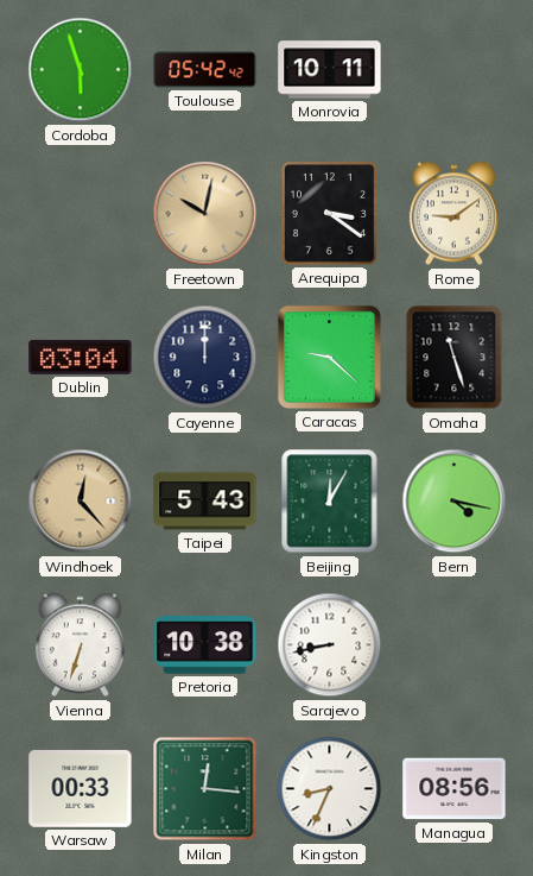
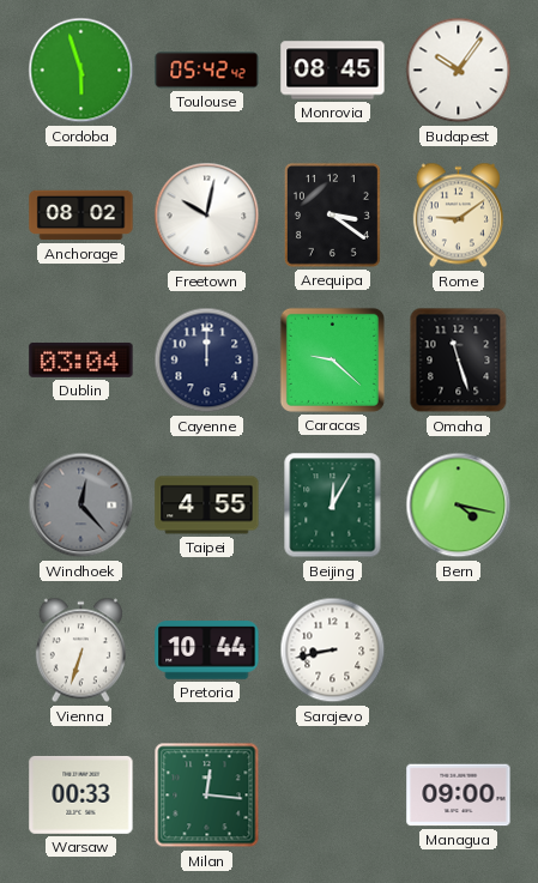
Monrovia: 10:11 -> 08:45 (333, 71)
Budapest: none -> 10:06 (459, 71)
Anchorage: none -> 08:02 (81, 216)
Freetown dial: champagne -> white (207, 216)
Windhoek dial: champagne -> grey (81, 506)
Taipei: 5:43 -> 4:55 (207, 506)
Pretoria: 10:38 -> 10:44 (207, 651)
Kingston: 8:34 -> none (330, 789)
Managua: 08:56 -> 09:00 (459, 796)
